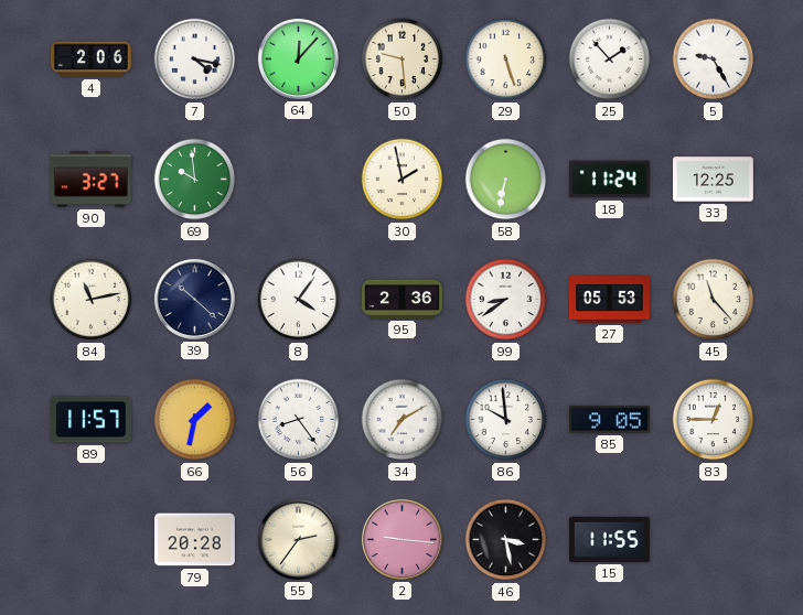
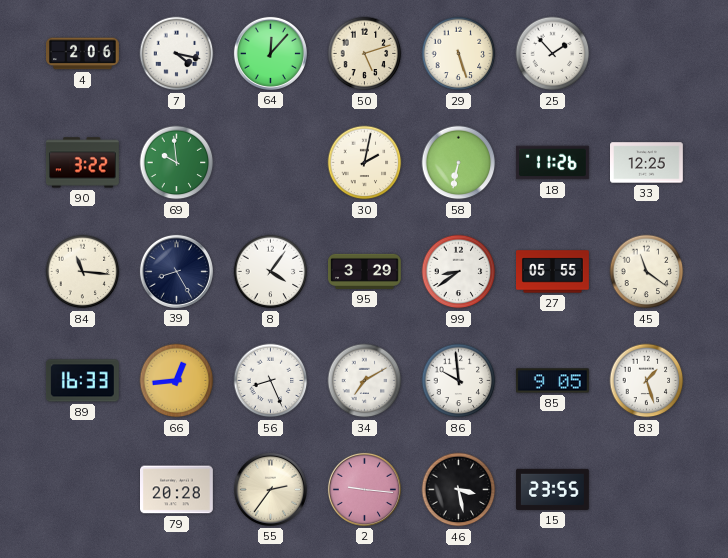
50: 9:29 -> 5:12 (365, 54)
5: 9:25 -> none (714, 60)
90: 3:27 -> 3:22 (82, 163)
30: 1:58 -> 2:02 (365, 163)
18: 11:24 -> 11:26 (552, 163)
84: 11:13 -> 11:16 (83, 272)
39: 10:22 -> 8:25 (176, 271)
95: 2:36 -> 3:29 (365, 271)
27: 05:53 -> 05:55 (553, 272)
45: 11:23 -> 11:21 (647, 272)
89: 11:57 -> 16:33 (82, 381)
66: 1:32 -> 12:44 (177, 381)
56: 8:24 -> 8:26 (271, 381)
83: 12:45 -> 1:27 (647, 381)
15: 11:55 -> 23:55 (553, 489)
